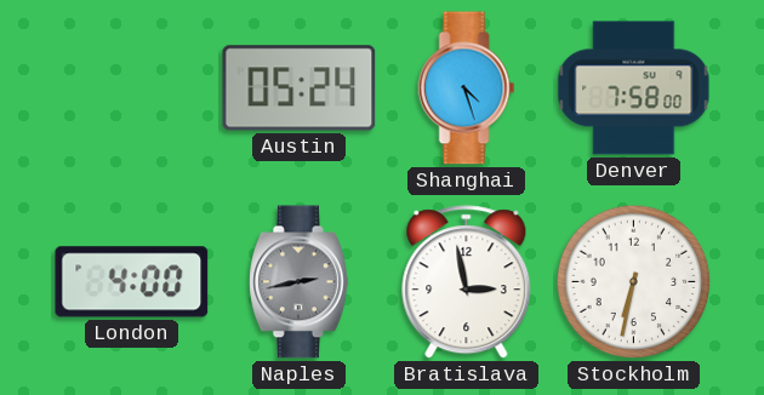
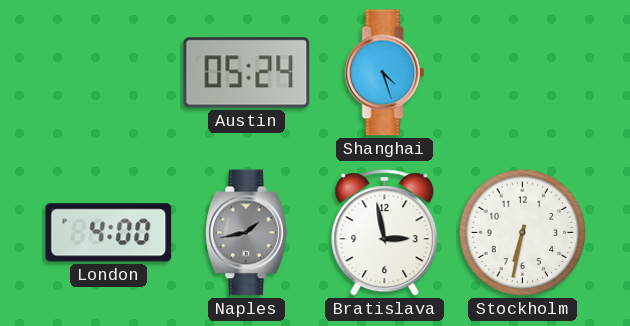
Denver: 7:58 -> none (634, 88)
Naples: 2:43 -> 1:43 (247, 233)
